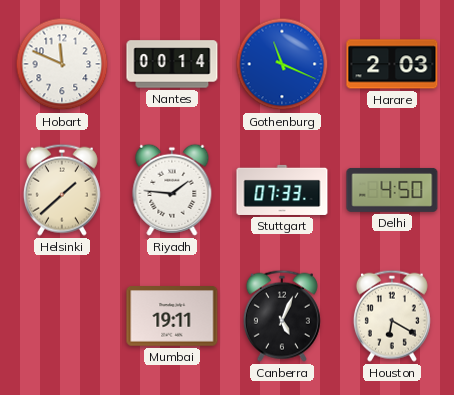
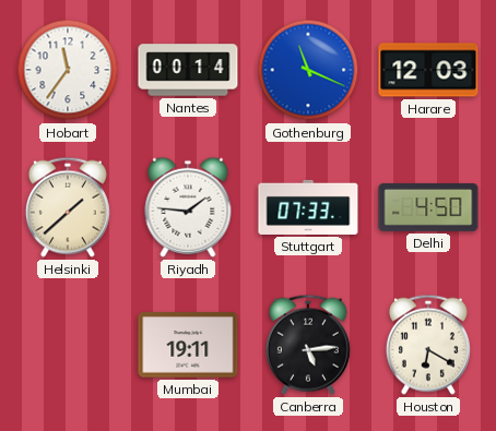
Hobart: 11:49 -> 11:36 (68, 70)
Harare: 2:03 -> 12:03 (428, 70)
Canberra: 5:04 -> 5:14 (308, 345)
